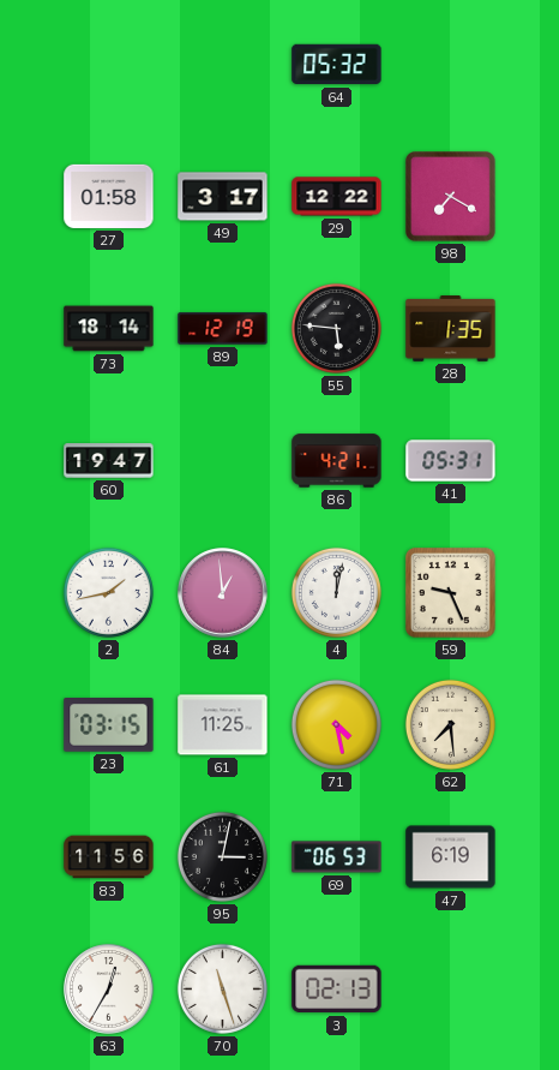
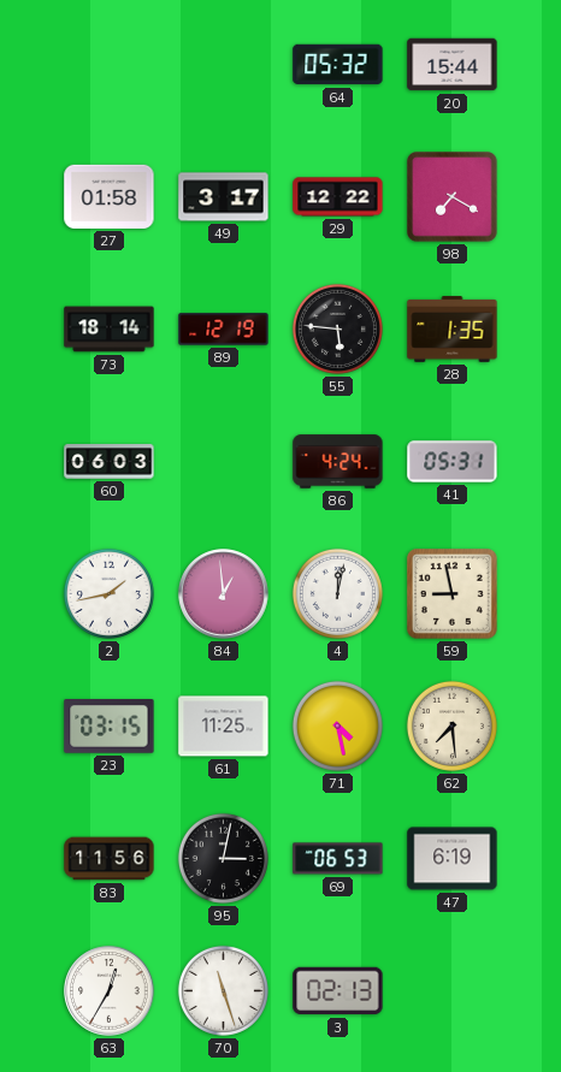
20: none -> 15:44 (453, 65)
60: 19:47 -> 06:03 (110, 462)
86: 4:21 -> 4:24 (338, 462)
59: 9:26 -> 8:58 (453, 594)
